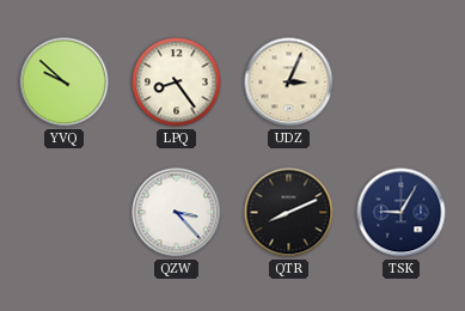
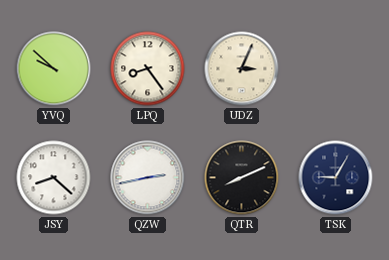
JSY: none -> 8:22 (54, 178)
QZW: 3:23 -> 2:43 (148, 178)
